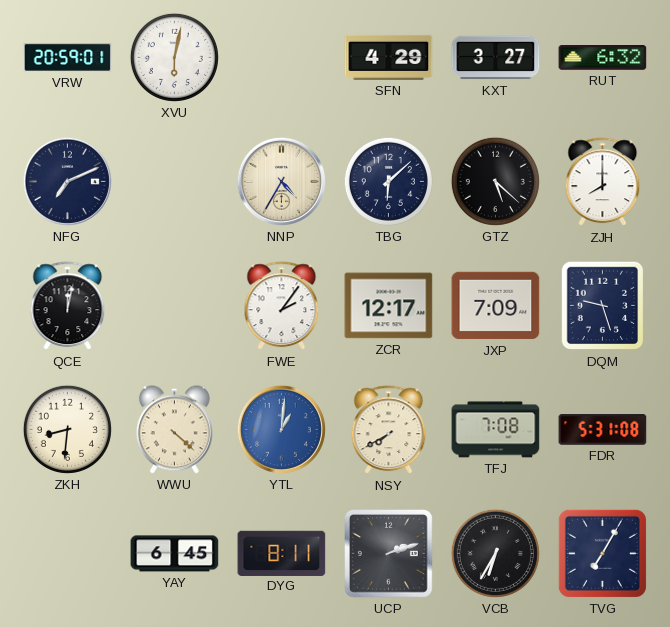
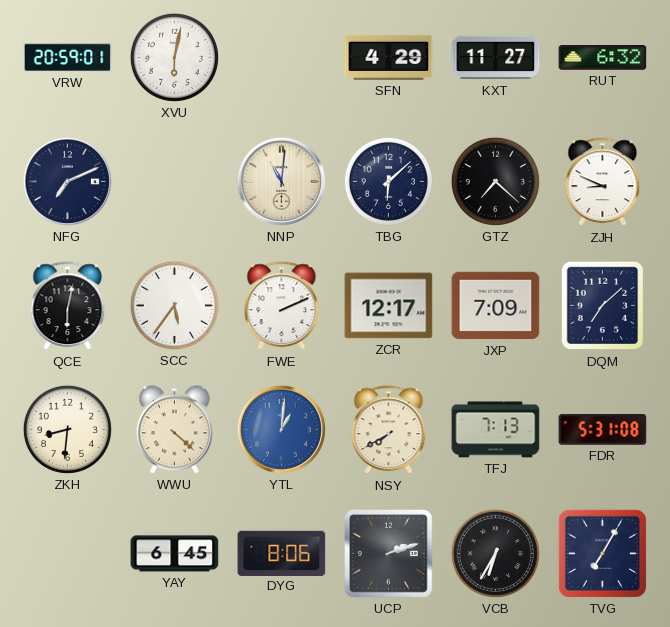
KXT: 3:27 -> 11:27 (496, 58)
NNP: 4:35 -> 11:01 (281, 181)
GTZ: 5:22 -> 7:22 (495, 181)
ZJH: 8:00 -> 8:49 (603, 182)
QCE: 12:02 -> 6:02 (68, 306)
SCC: none -> 5:36 (174, 305)
FWE: 2:06 -> 2:11 (282, 306)
DQM: 9:27 -> 7:08 (603, 306)
TFJ: 7:08 -> 7:13 (496, 430)
DYG: 8:11 -> 8:06 (282, 553)
